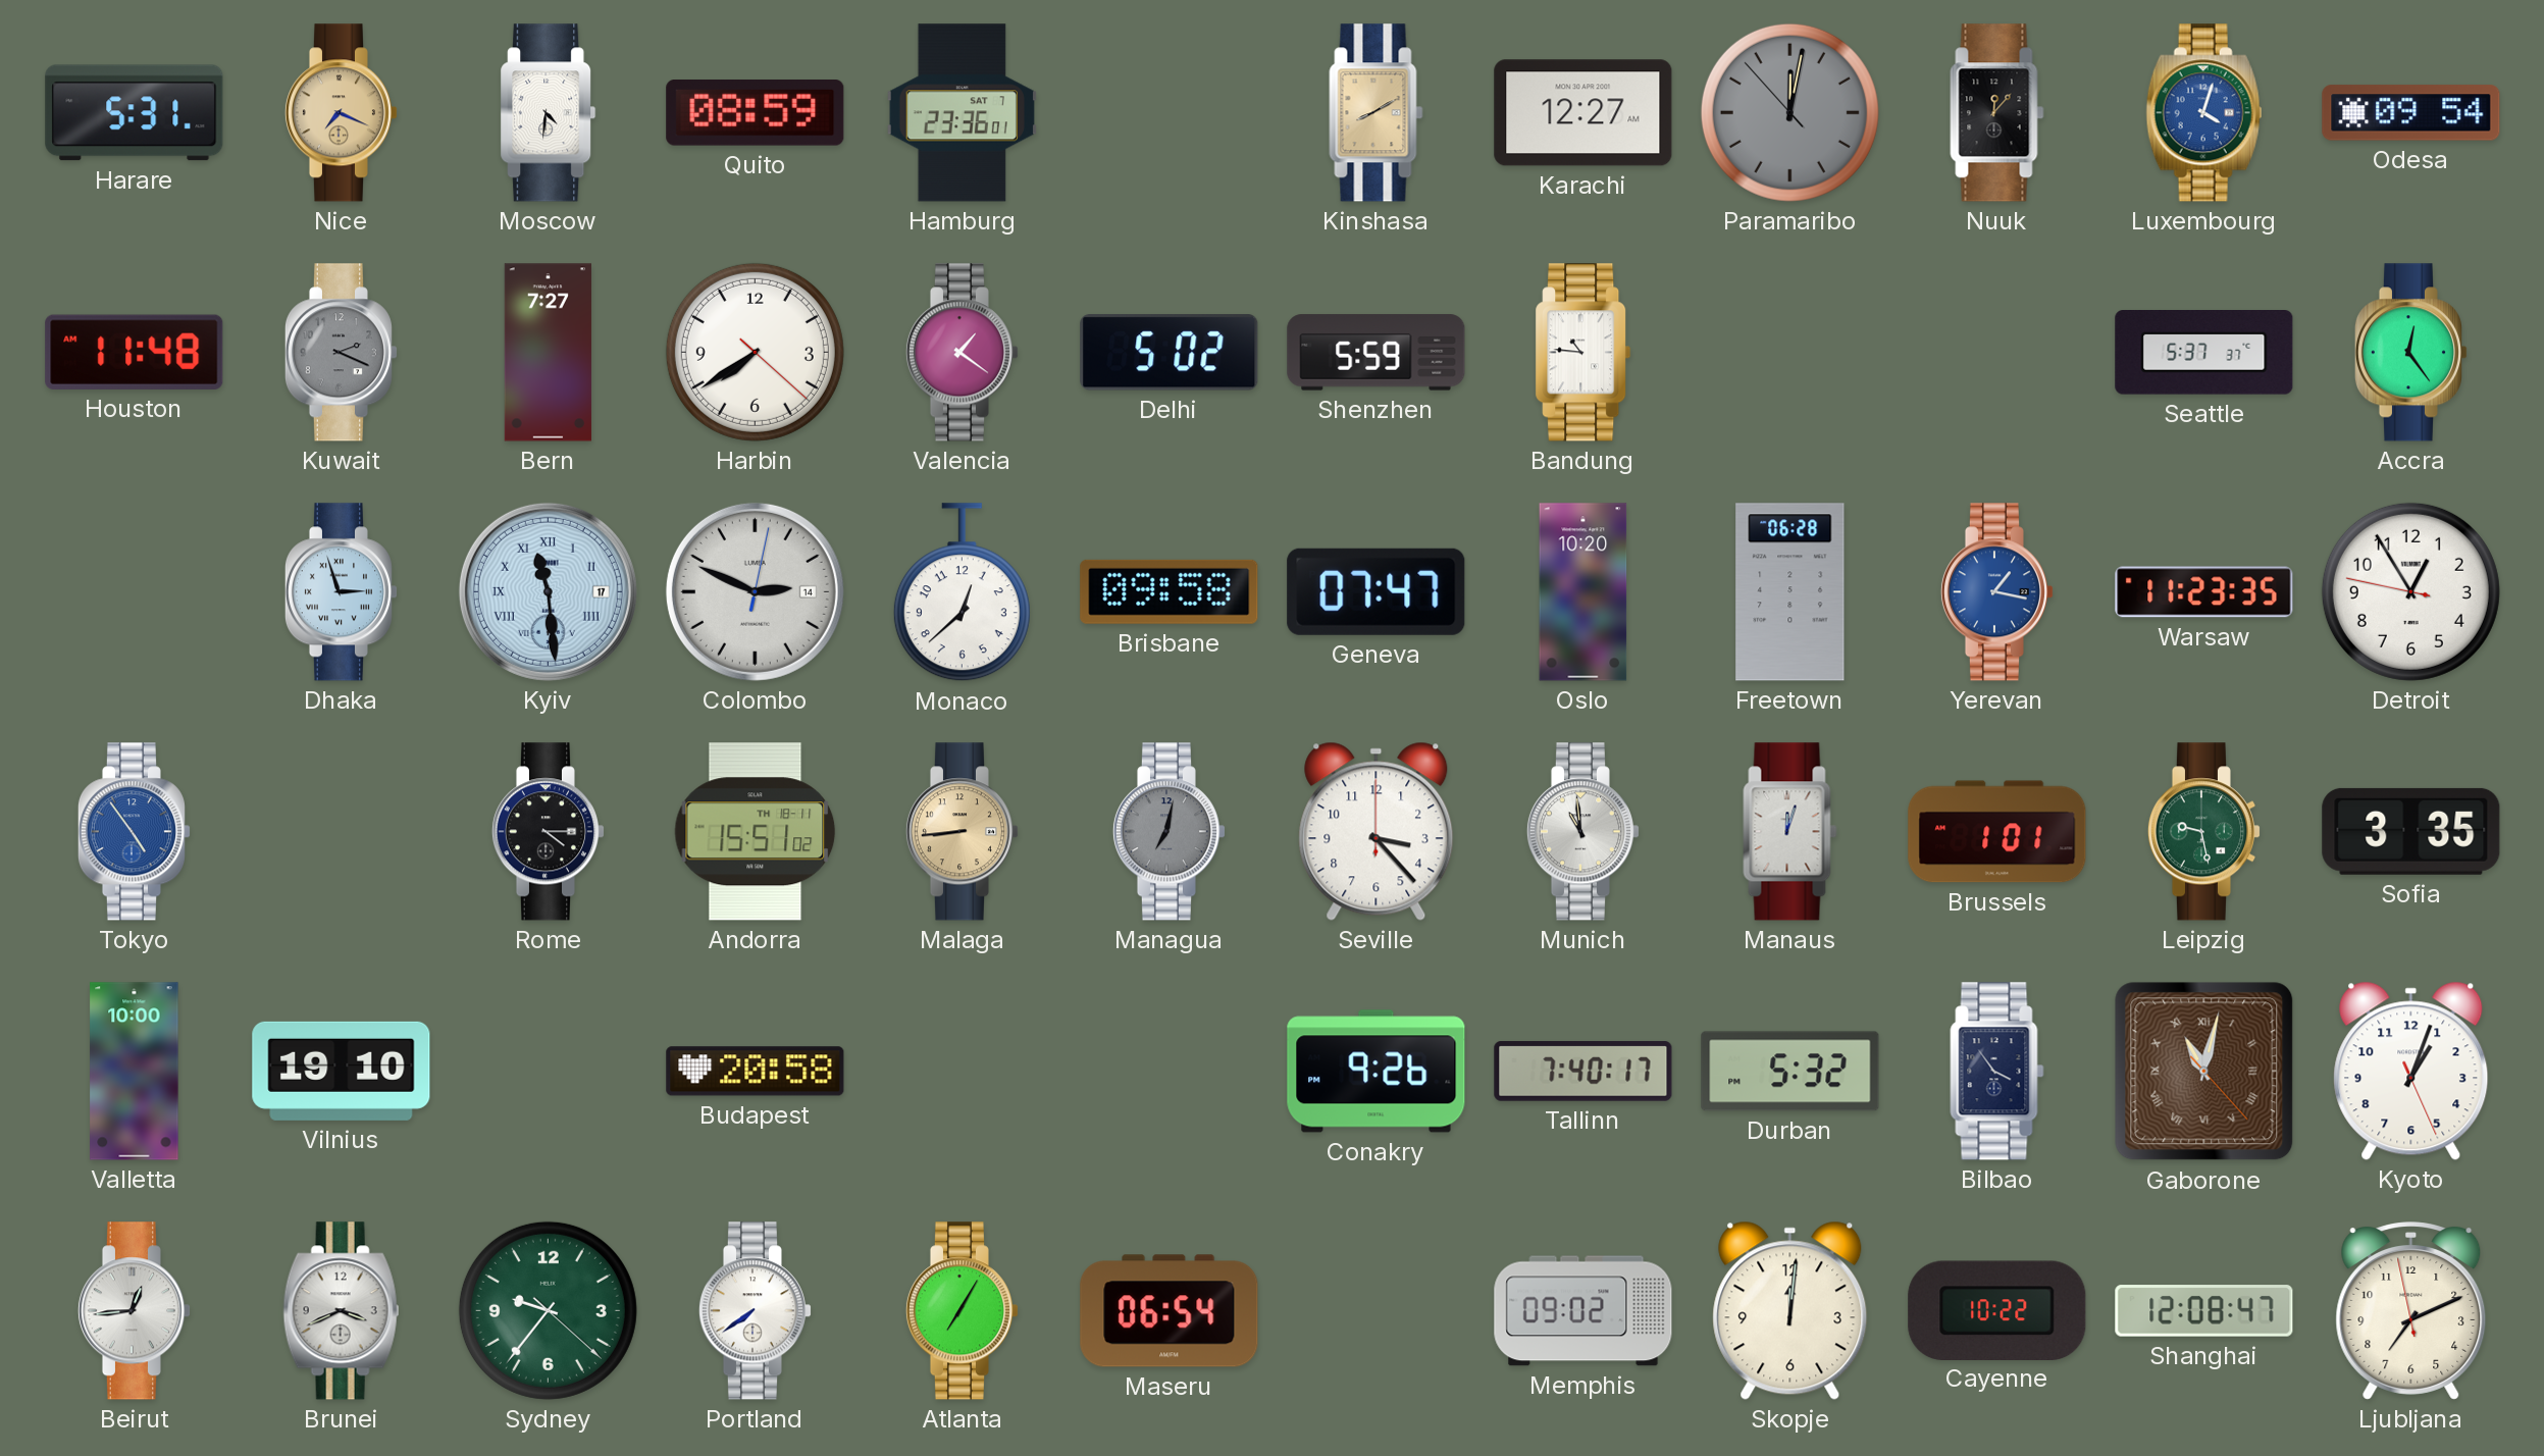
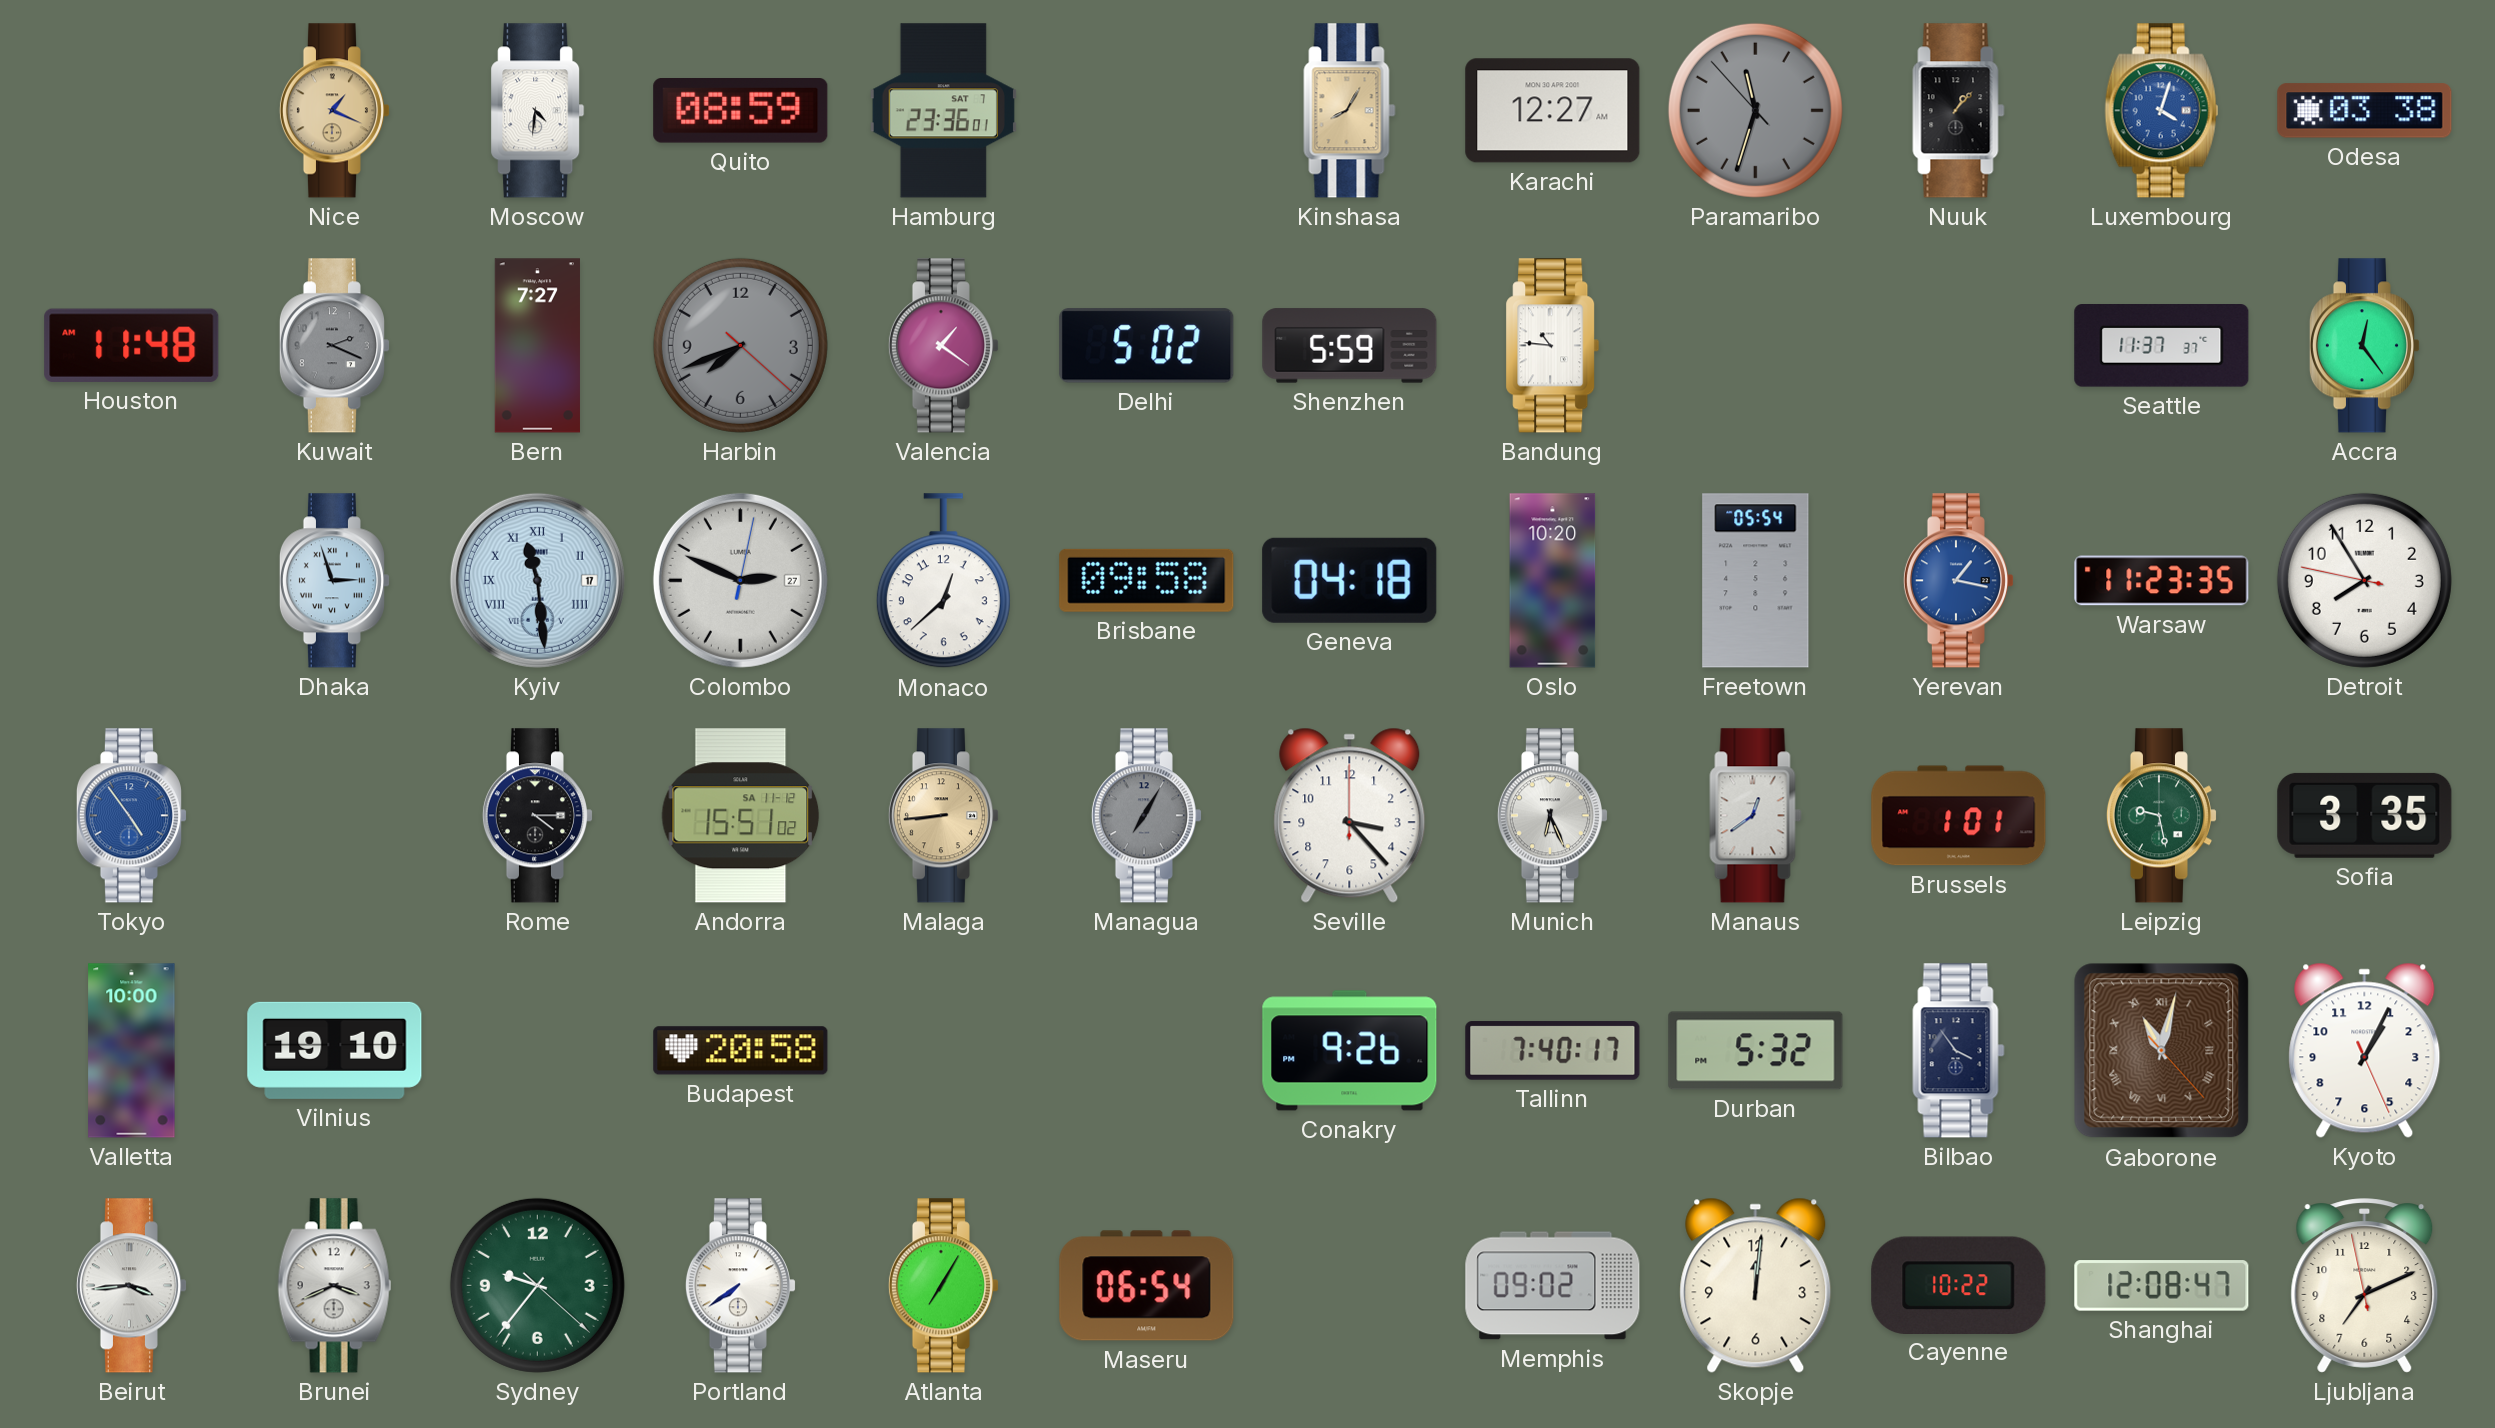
Harare: 5:31 -> none (135, 113)
Nice: 7:19 -> 1:19 (334, 111)
Kinshasa: 8:10 -> 8:05 (1350, 111)
Paramaribo: 12:01 -> 11:32 (1755, 110)
Nuuk: 12:07 -> 1:07 (1959, 111)
Odesa: 09:54 -> 03:38 (2365, 111)
Harbin: 7:39 -> 7:41 (740, 345)
Harbin dial: white -> grey (740, 345)
Seattle: 5:37 -> 11:37 (2162, 346)
Colombo date: 14 -> 27 (740, 580)
Geneva: 07:47 -> 04:18 (1350, 580)
Freetown: 06:28 -> 05:54 (1756, 581)
Detroit: 12:54 -> 7:54 (2364, 580)
Andorra date: TH 18-11 -> SA 11-12 (741, 816)
Managua: 7:02 -> 7:05 (1146, 816)
Munich: 10:59 -> 6:26 (1552, 816)
Manaus: 12:03 -> 12:39 (1756, 816)
Kyoto: 1:03 -> 1:04 (2365, 1050)
Beirut: 12:44 -> 3:44 (131, 1286)
